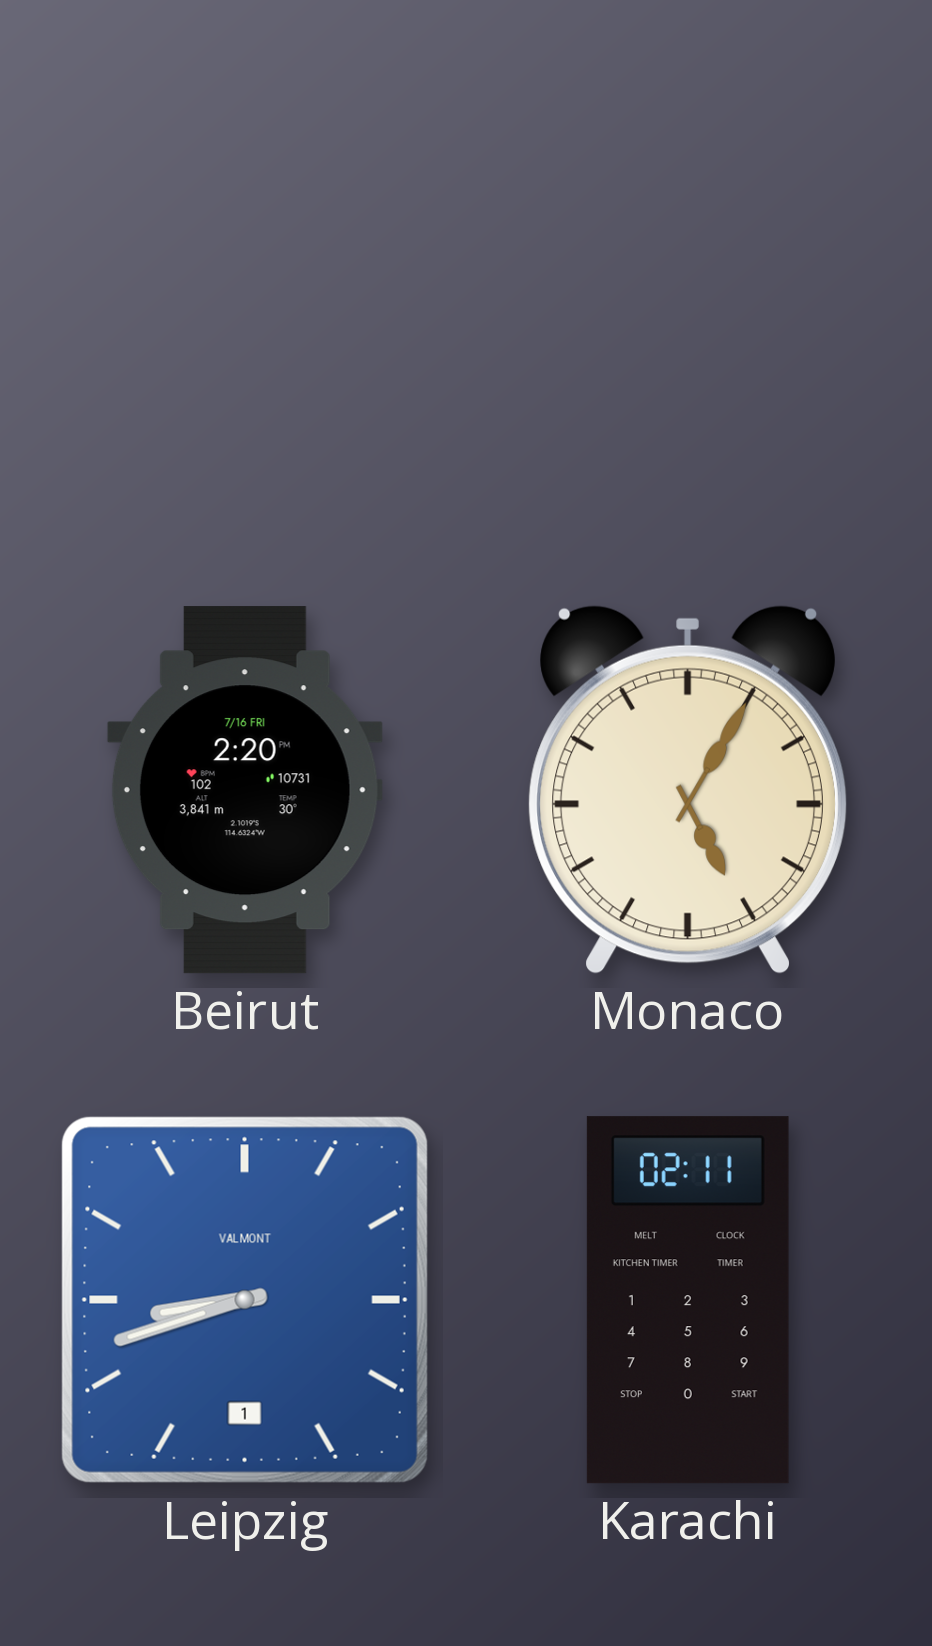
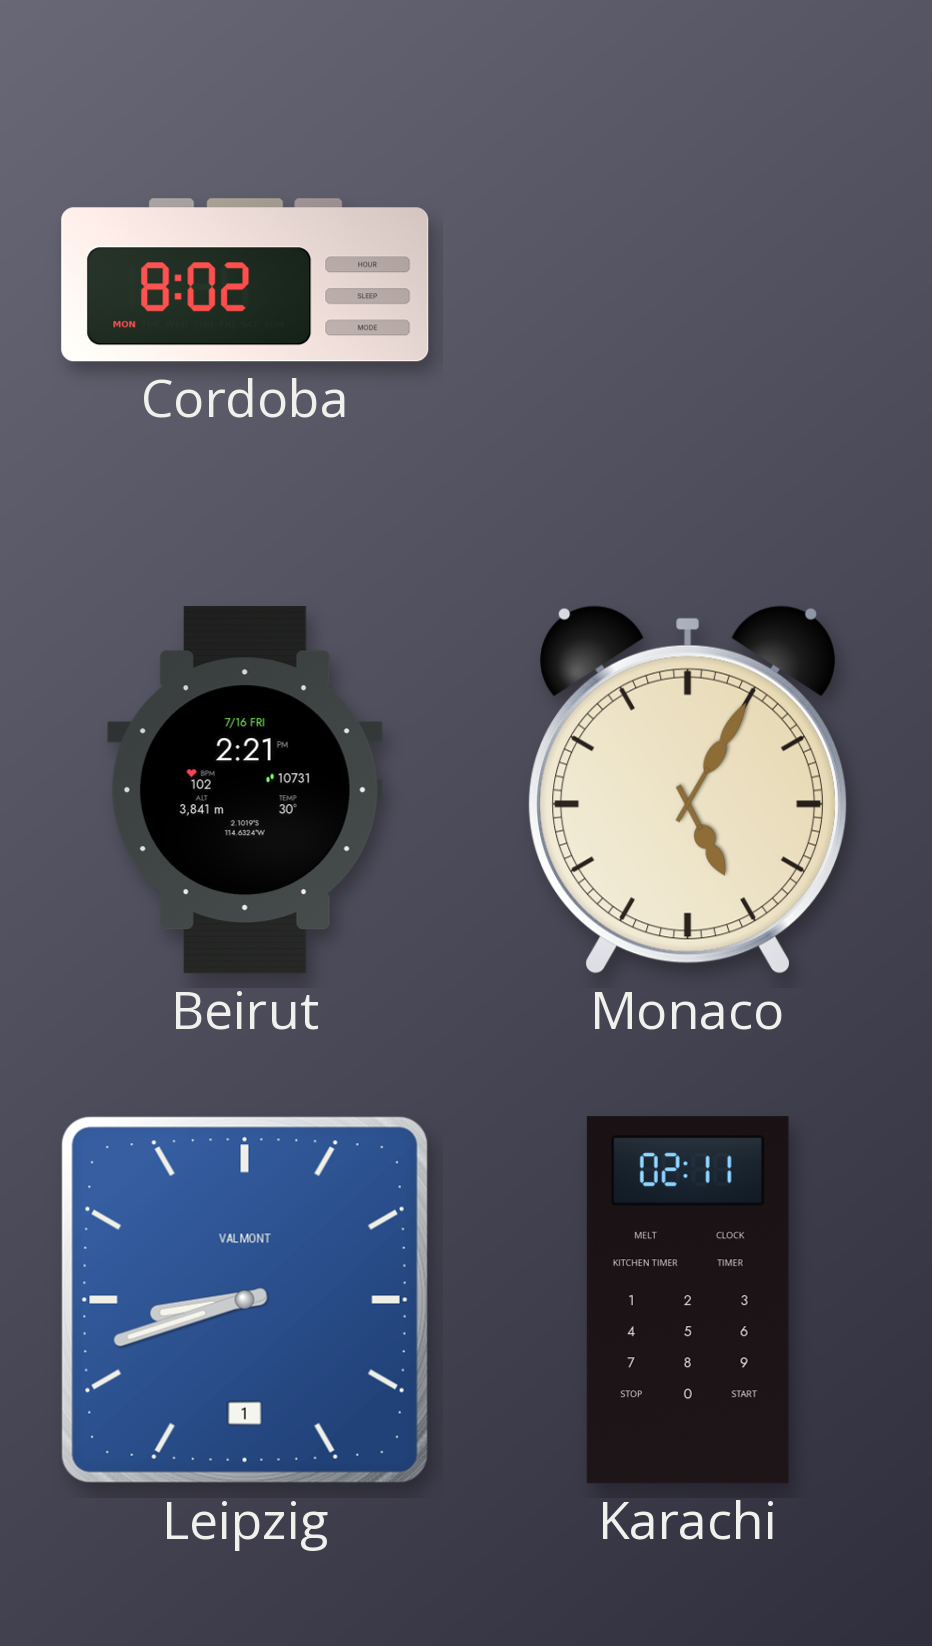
Cordoba: none -> 8:02 (245, 280)
Beirut: 2:20 -> 2:21 (245, 790)
